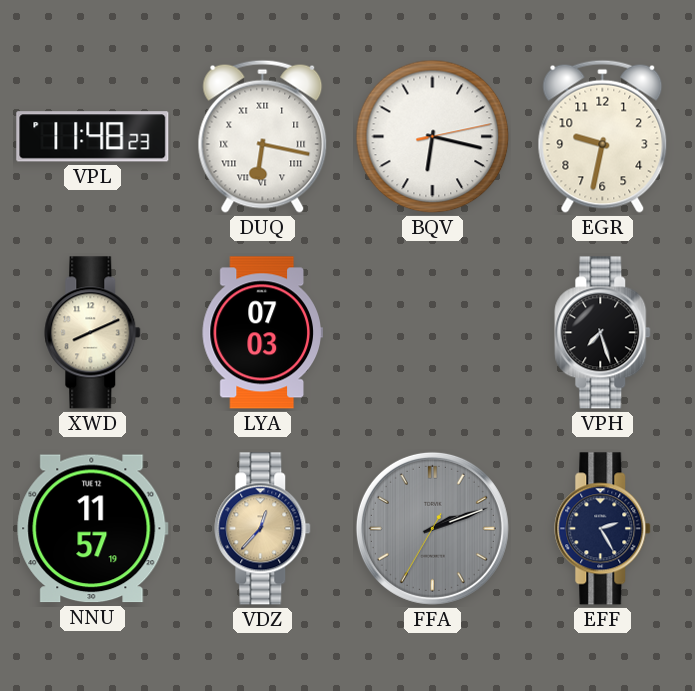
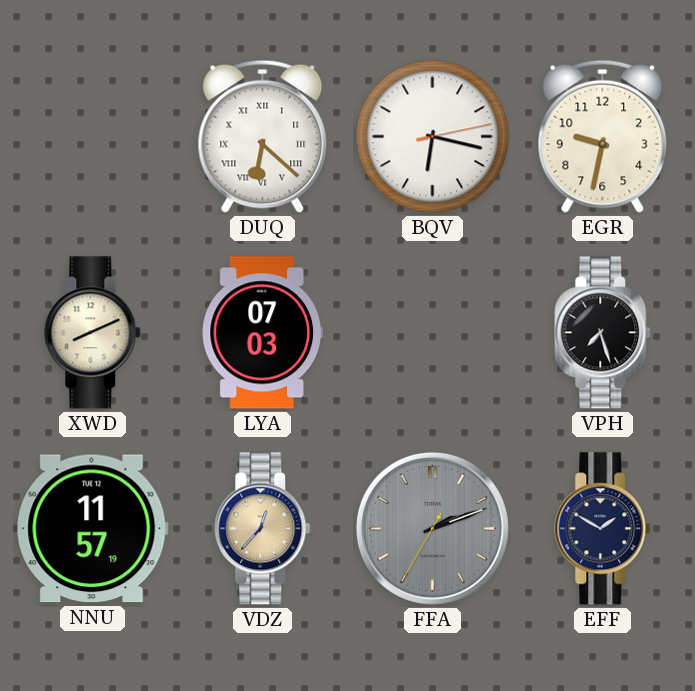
VPL: 11:48 -> none (93, 137)
DUQ: 6:17 -> 6:22 (263, 136)
EFF: 2:25 -> 1:50 (603, 529)
